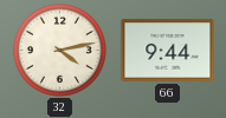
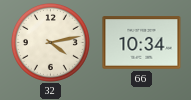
66: 9:44 -> 10:34 (142, 43)
